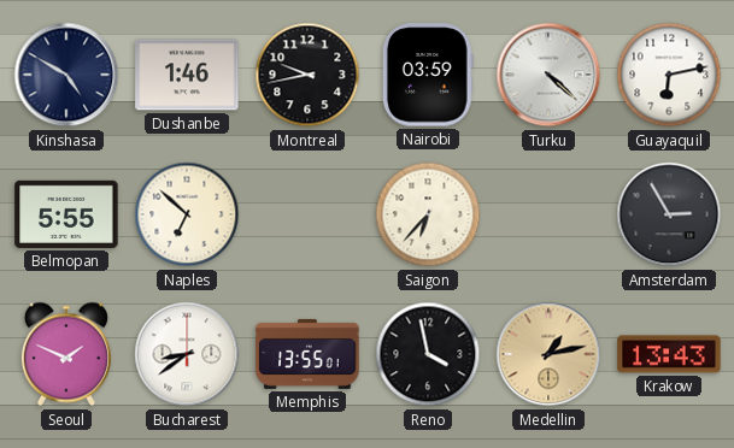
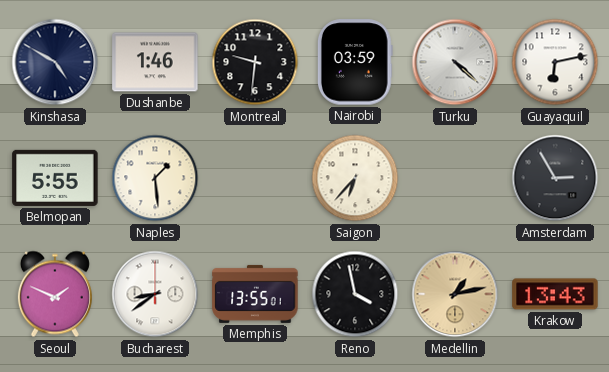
Montreal: 9:43 -> 9:31 (255, 62)
Naples: 6:52 -> 1:29 (155, 178)
